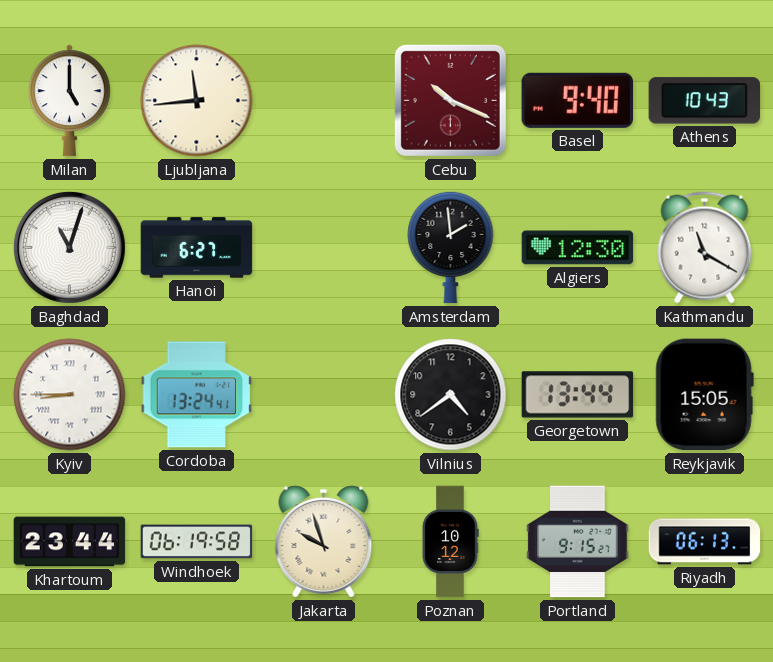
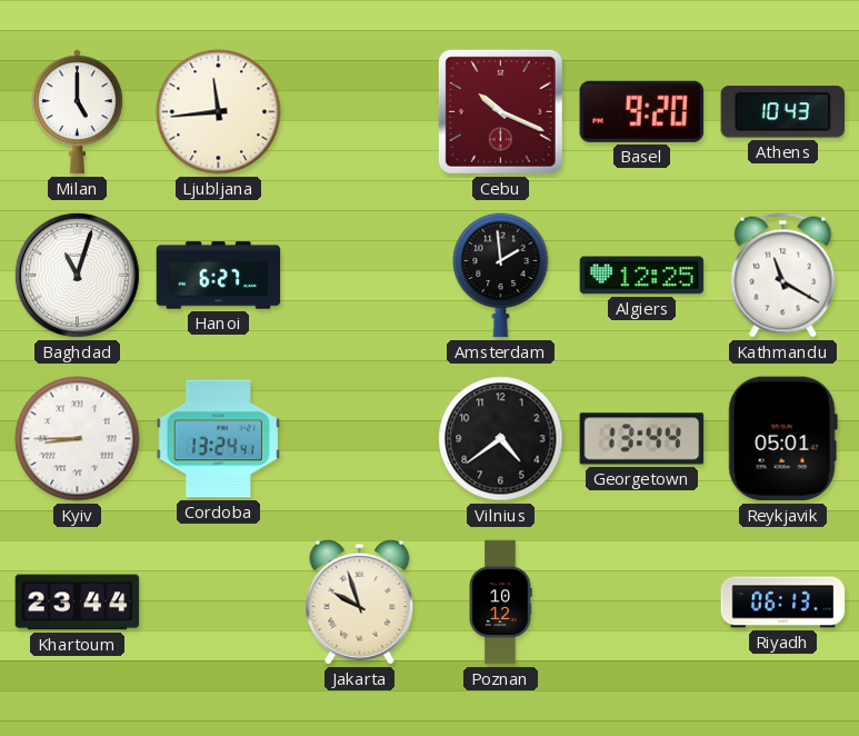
Basel: 9:40 -> 9:20 (641, 111)
Algiers: 12:30 -> 12:25 (642, 276)
Reykjavik: 15:05 -> 05:01 (782, 439)
Windhoek: 06:19 -> none (197, 542)
Portland: 9:15 -> none (578, 542)
